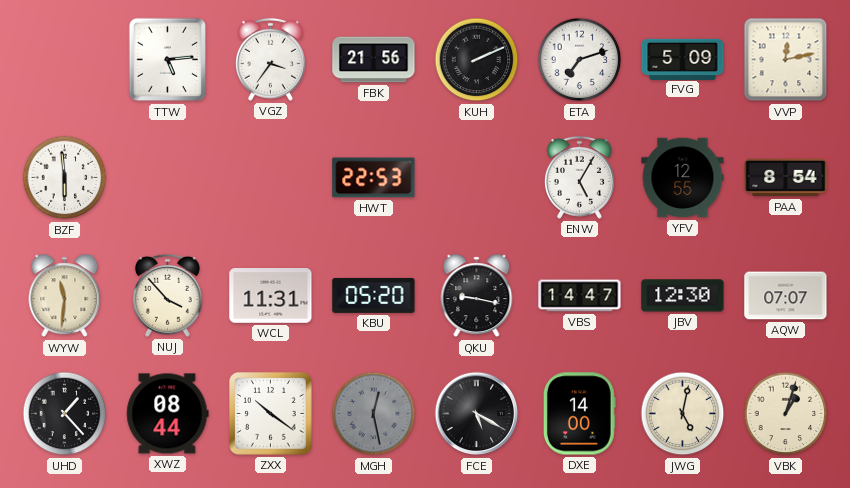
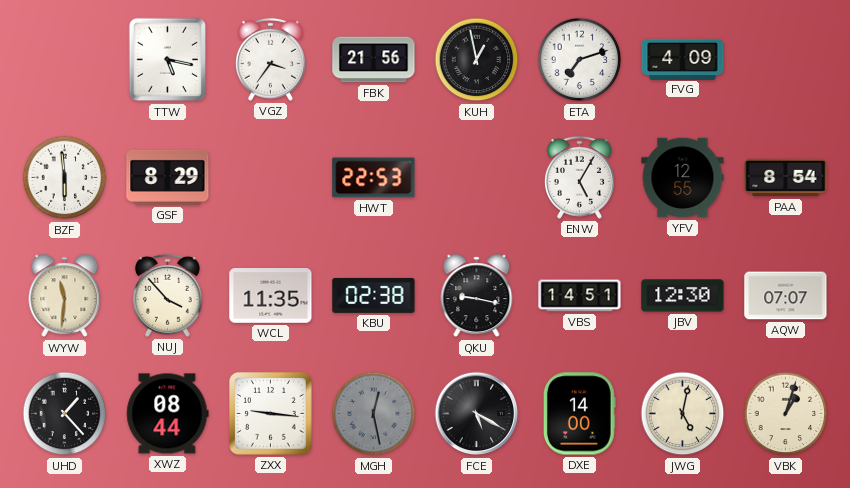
TTW: 5:14 -> 5:17 (167, 60)
KUH: 2:11 -> 12:58 (477, 60)
FVG: 5:09 -> 4:09 (683, 59)
VVP: 12:13 -> none (786, 60)
GSF: none -> 8:29 (168, 177)
WCL: 11:31 -> 11:35 (271, 296)
KBU: 05:20 -> 02:38 (374, 295)
VBS: 14:47 -> 14:51 (580, 296)
ZXX: 10:21 -> 9:16 (271, 414)
